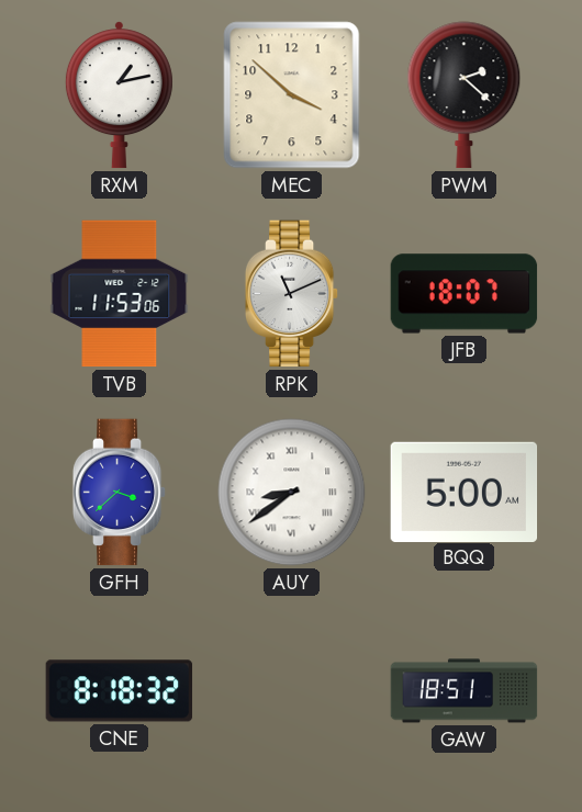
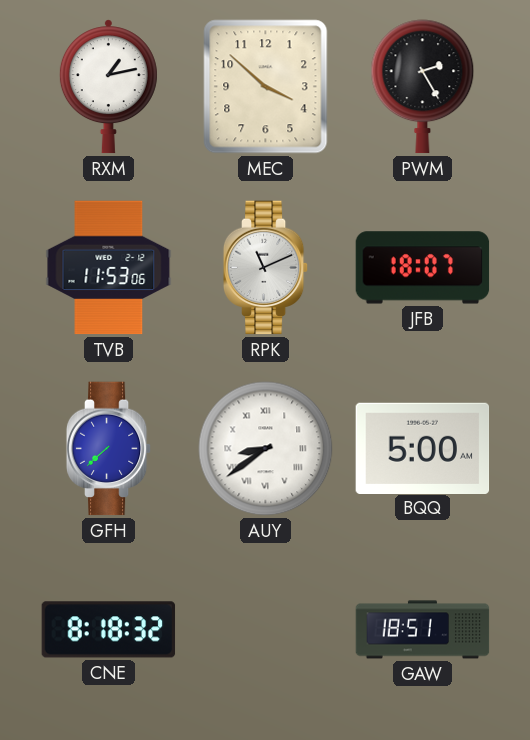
PWM: 2:22 -> 2:25 (423, 87)
GFH: 3:38 -> 7:38 (109, 449)
